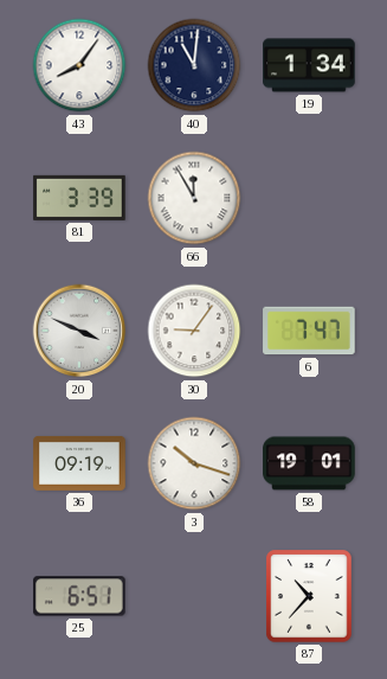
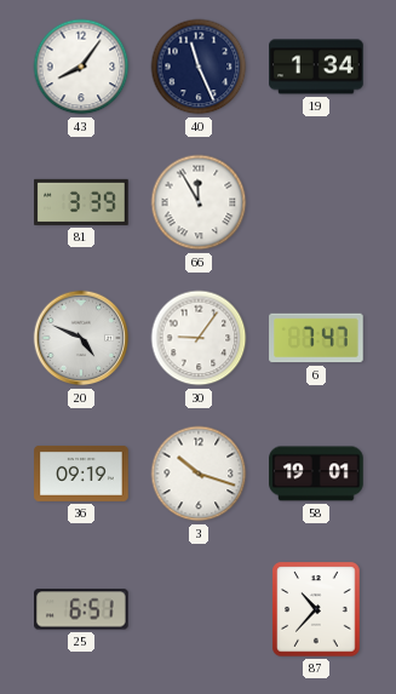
40: 11:01 -> 11:26 (199, 67)
20: 3:49 -> 4:49 (81, 338)
